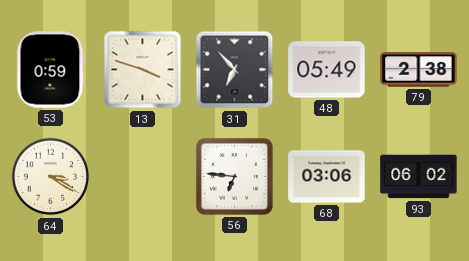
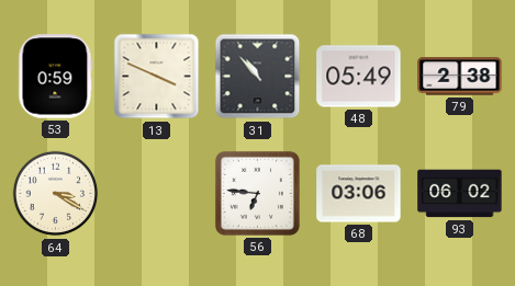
13: 3:48 -> 3:49 (157, 77)
31: 6:53 -> 10:53 (258, 77)
